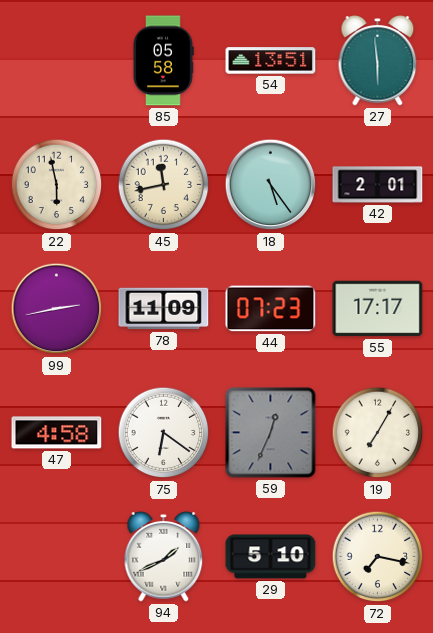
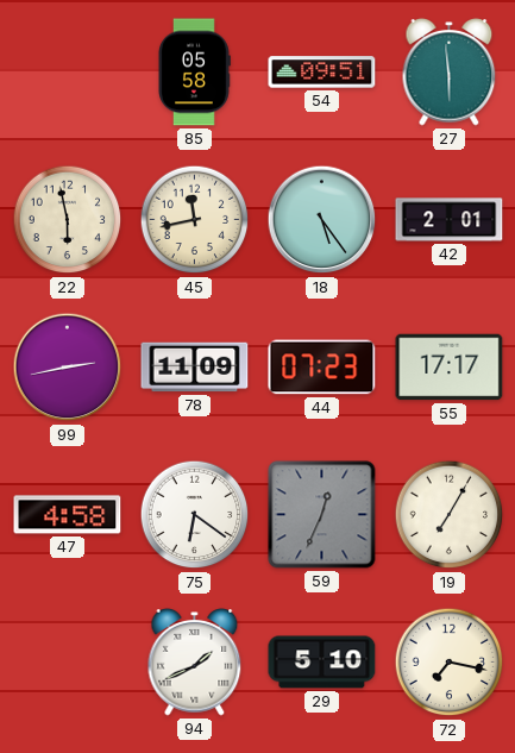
54: 13:51 -> 09:51 (322, 73)
